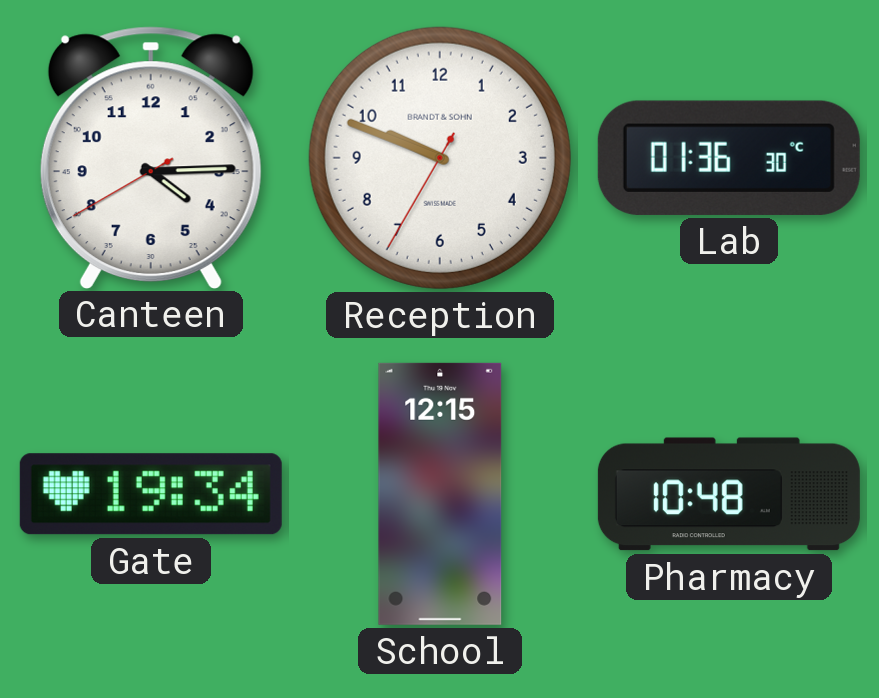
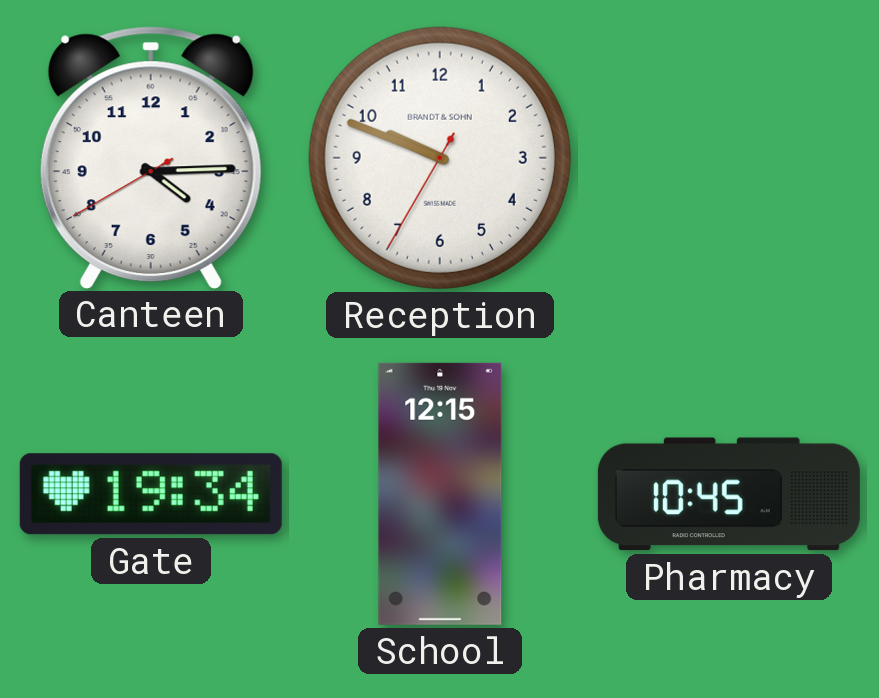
Lab: 01:36 -> none (729, 158)
Pharmacy: 10:48 -> 10:45 (729, 494)
